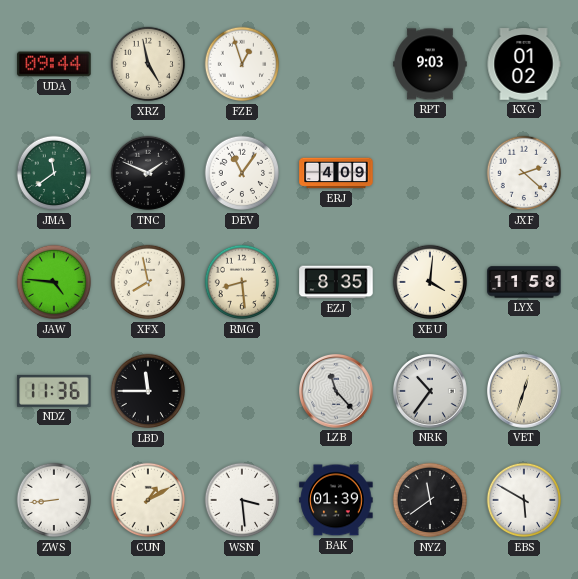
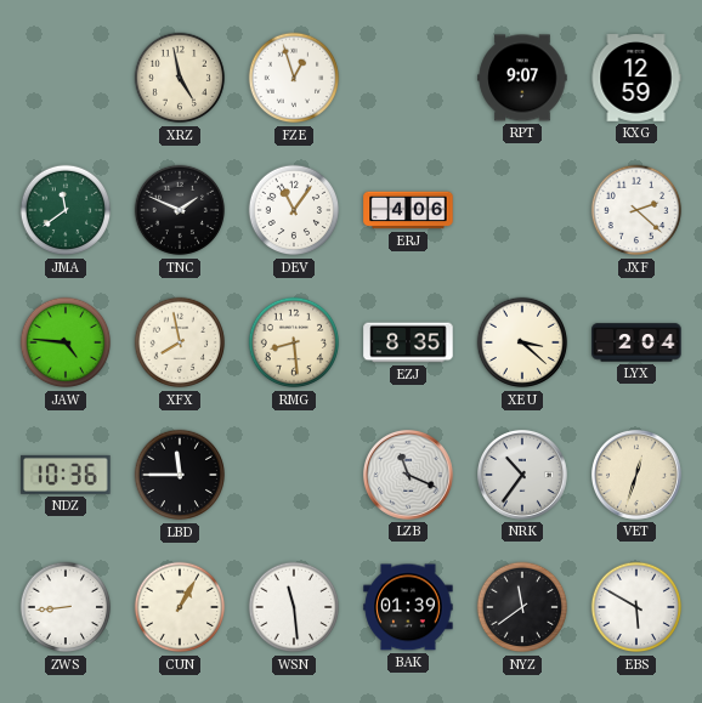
UDA: 09:44 -> none (54, 64)
RPT: 9:03 -> 9:07 (522, 78)
KXG: 01:02 -> 12:59 (636, 78)
ERJ: 4:09 -> 4:06 (408, 210)
XEU: 4:01 -> 3:22 (522, 342)
LYX: 11:58 -> 2:04 (636, 342)
NDZ: 11:36 -> 10:36 (66, 475)
LZB: 11:23 -> 11:19 (409, 476)
CUN: 1:10 -> 1:05 (180, 607)
WSN: 3:29 -> 11:29 (294, 607)
